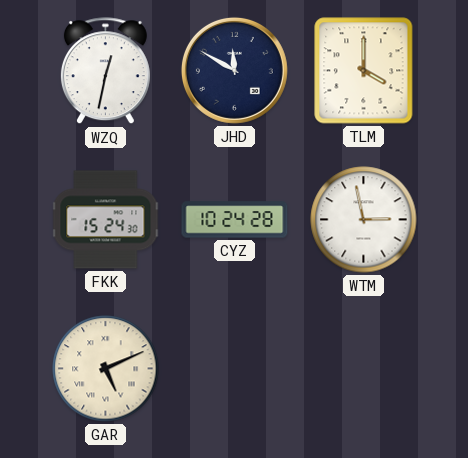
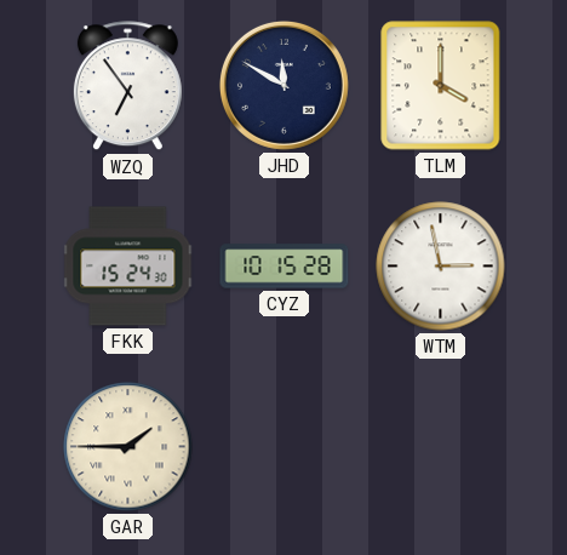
WZQ: 12:32 -> 6:54 (127, 86)
CYZ: 10:24 -> 10:15 (285, 267)
GAR: 5:11 -> 1:45 (128, 447)
